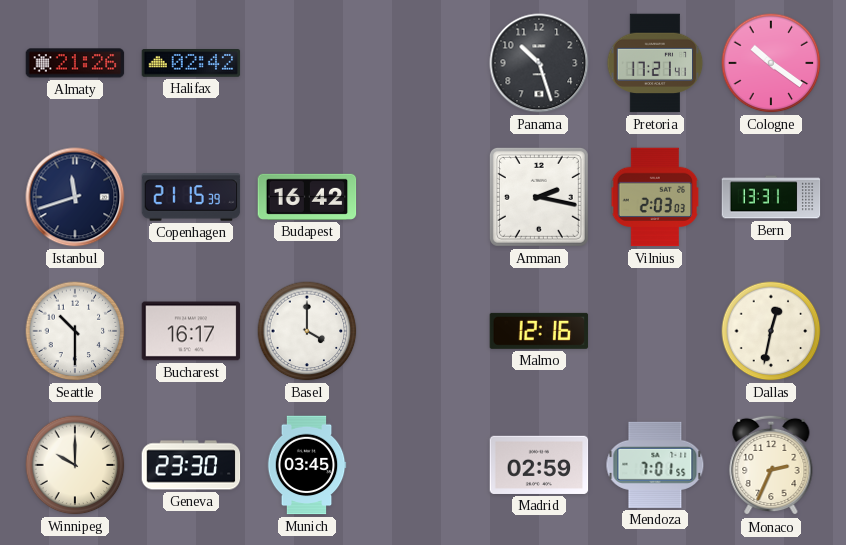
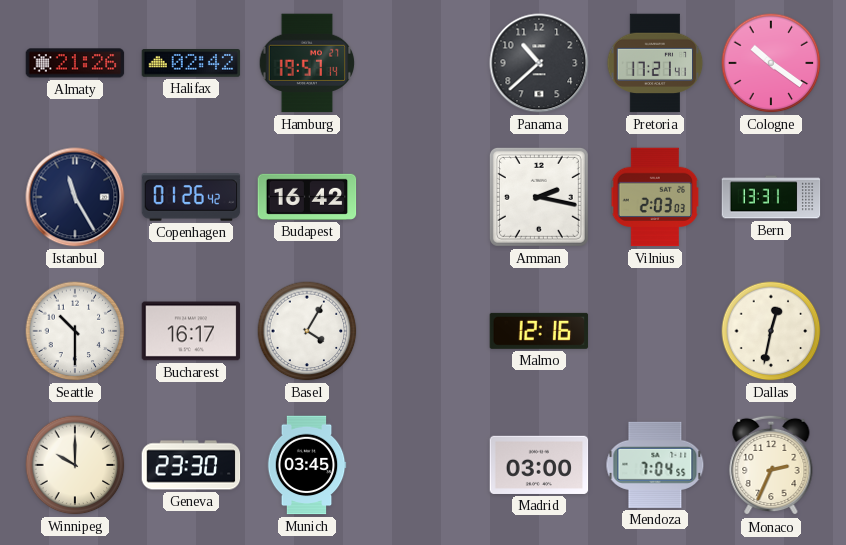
Hamburg: none -> 19:57 (307, 63)
Panama: 10:27 -> 10:38 (539, 63)
Istanbul: 11:42 -> 11:25 (75, 197)
Copenhagen: 21:15 -> 01:26 (191, 197)
Basel: 4:00 -> 4:05 (307, 331)
Madrid: 02:59 -> 03:00 (539, 465)
Mendoza: 7:01 -> 7:04 (655, 465)
